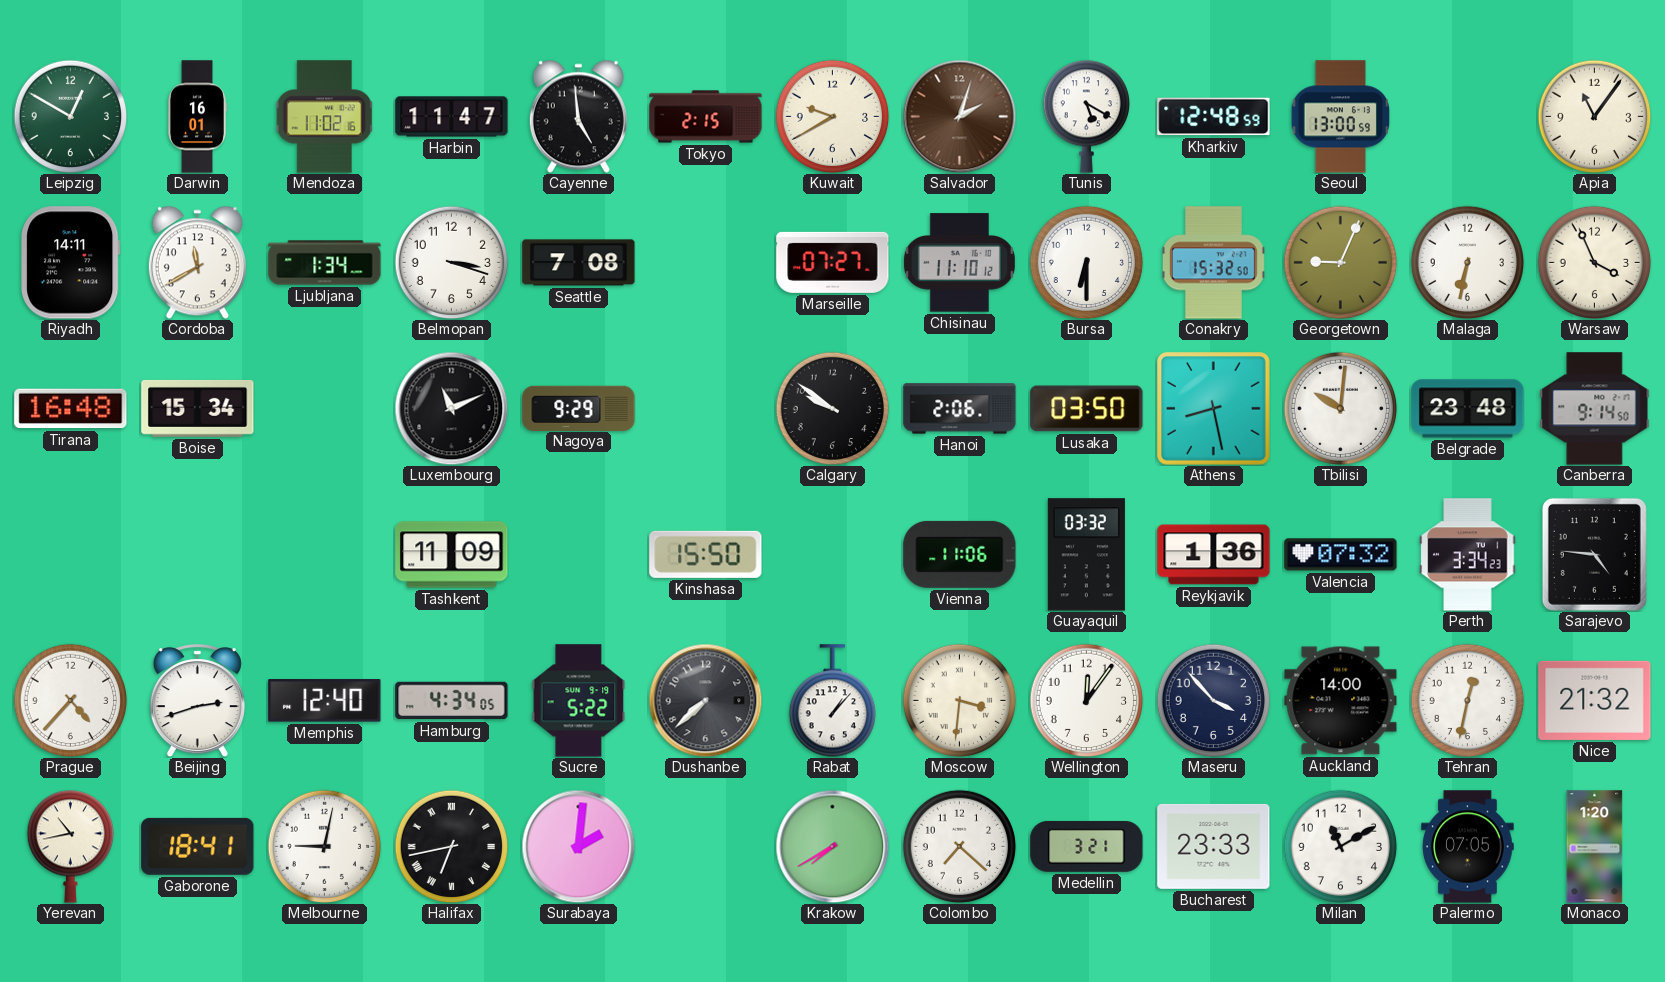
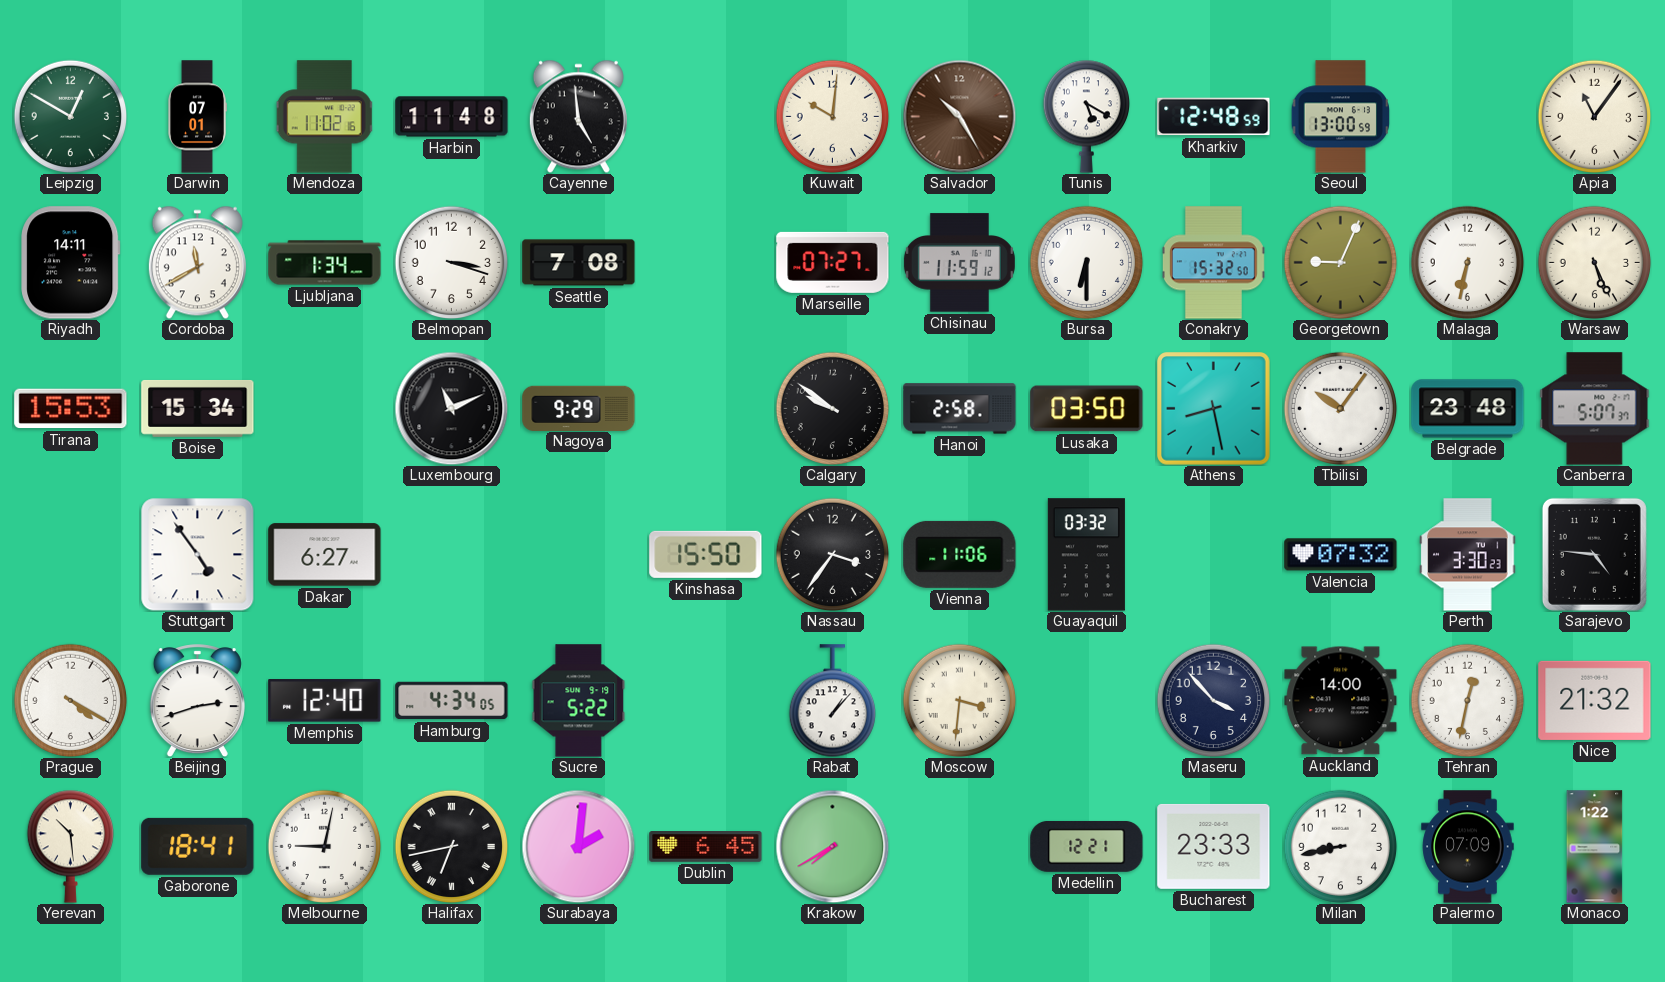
Darwin: 16:01 -> 07:01 (197, 117)
Harbin: 11:47 -> 11:48 (452, 117)
Tokyo: 2:15 -> none (706, 117)
Kuwait: 9:40 -> 10:01 (832, 116)
Salvador: 2:03 -> 10:25 (959, 116)
Chisinau: 11:10 -> 11:59 (959, 263)
Warsaw: 3:56 -> 5:26 (1594, 262)
Tirana: 16:48 -> 15:53 (71, 409)
Hanoi: 2:06 -> 2:58 (960, 409)
Tbilisi: 10:01 -> 10:06 (1340, 408)
Canberra: 9:14 -> 5:07 (1595, 409)
Stuttgart: none -> 4:54 (197, 554)
Dakar: none -> 6:27 (325, 555)
Tashkent: 11:09 -> none (452, 555)
Nassau: none -> 3:36 (832, 554)
Reykjavik: 1:36 -> none (1214, 555)
Perth: 3:34 -> 3:30 (1468, 555)
Prague: 4:37 -> 4:20 (70, 700)
Dushanbe: 7:38 -> none (705, 700)
Wellington: 12:06 -> none (1086, 700)
Yerevan: 10:43 -> 10:29 (70, 846)
Dublin: none -> 6:45 (706, 847)
Colombo: 7:22 -> none (959, 846)
Medellin: 3:21 -> 12:21 (1087, 846)
Milan: 11:10 -> 8:43 (1340, 846)
Palermo: 07:05 -> 07:09 (1468, 847)
Monaco: 1:20 -> 1:22 (1595, 847)
